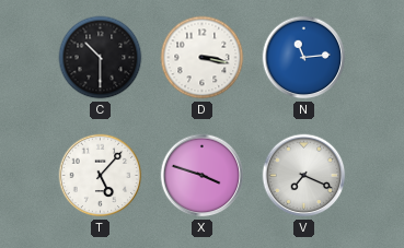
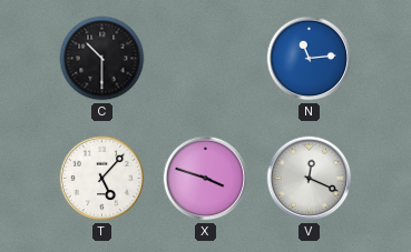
D: 3:17 -> none (203, 58)
V: 7:19 -> 12:19 (310, 179)
